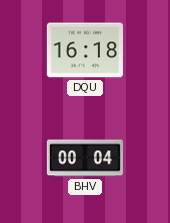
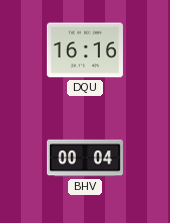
DQU: 16:18 -> 16:16 (85, 50)
